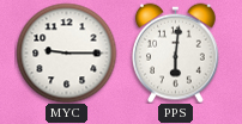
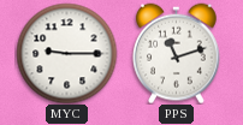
PPS: 6:01 -> 11:12 (177, 53)
